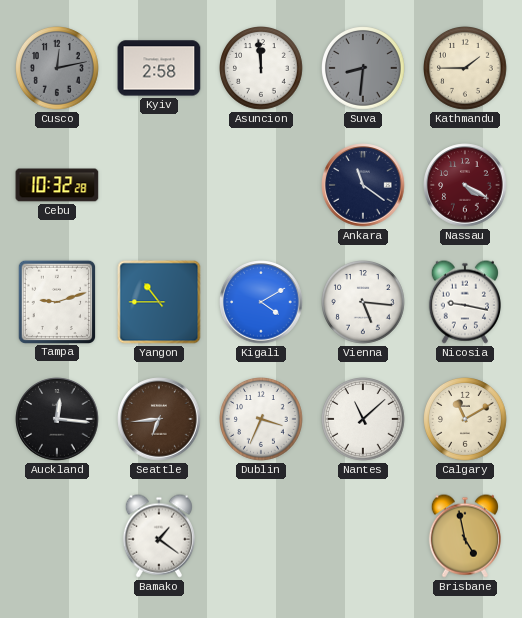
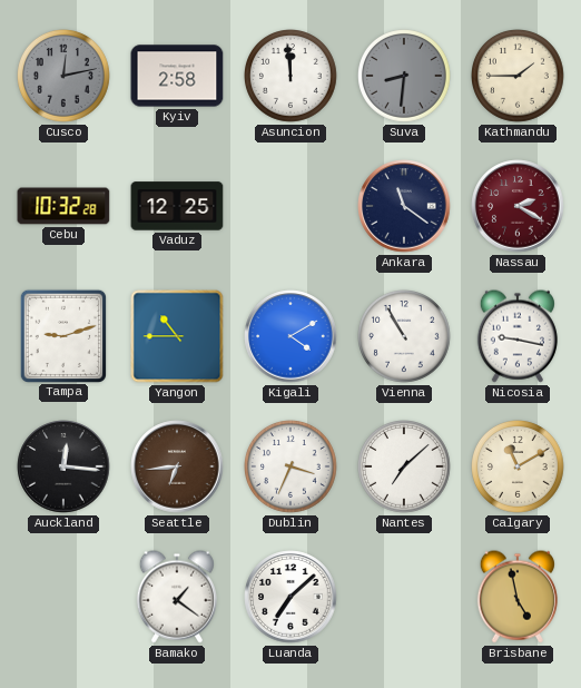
Vaduz: none -> 12:25 (177, 206)
Nassau: 4:20 -> 2:20 (518, 206)
Vienna: 5:16 -> 10:55 (405, 337)
Nantes: 11:08 -> 7:08 (405, 468)
Luanda: none -> 7:08 (290, 597)
